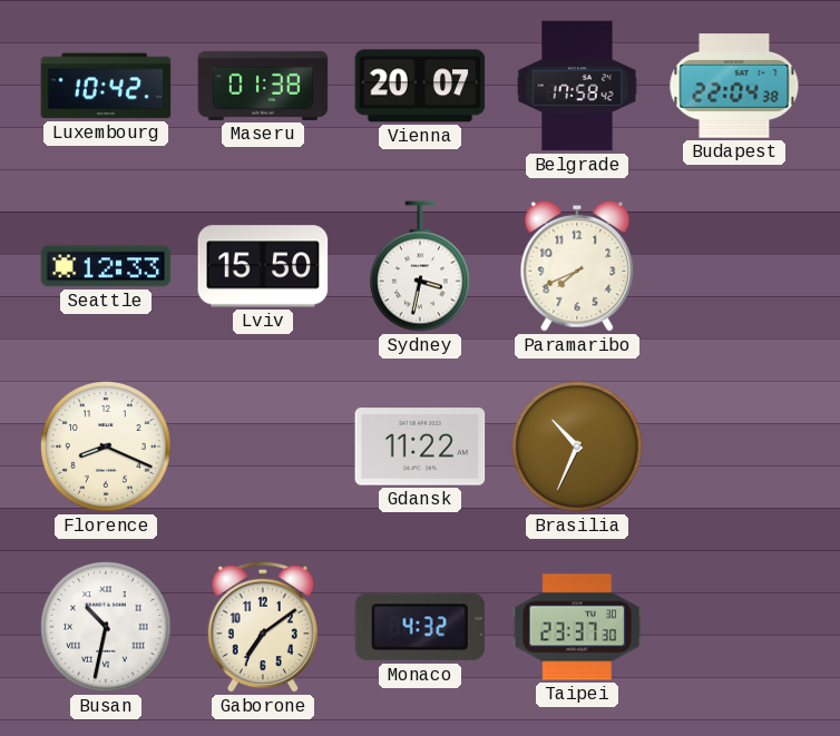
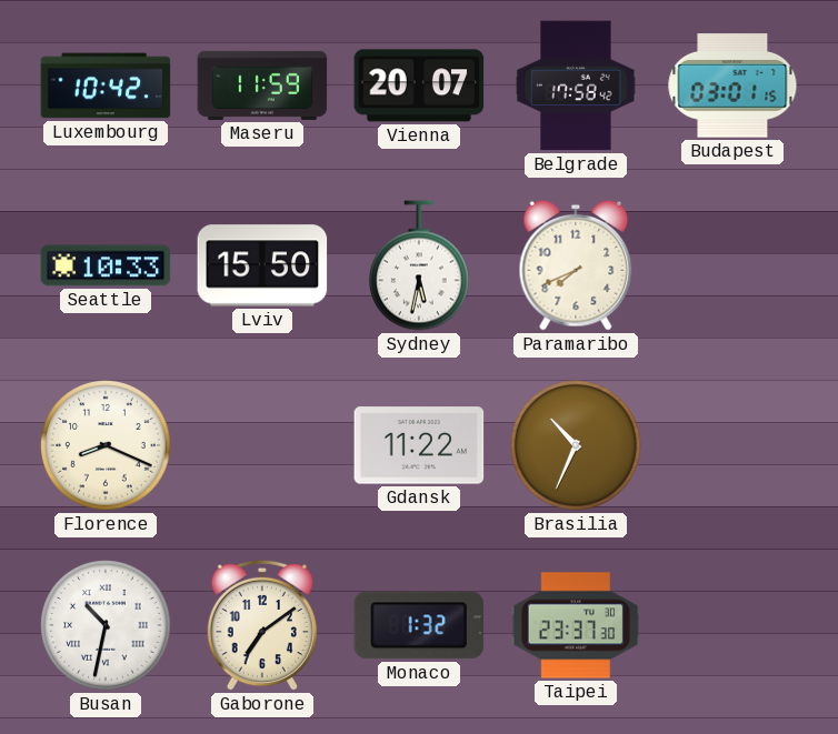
Maseru: 01:38 -> 11:59 (262, 86)
Budapest: 22:04 -> 03:01 (732, 86)
Seattle: 12:33 -> 10:33 (106, 265)
Sydney: 3:32 -> 5:32 (419, 265)
Monaco: 4:32 -> 1:32 (419, 625)
